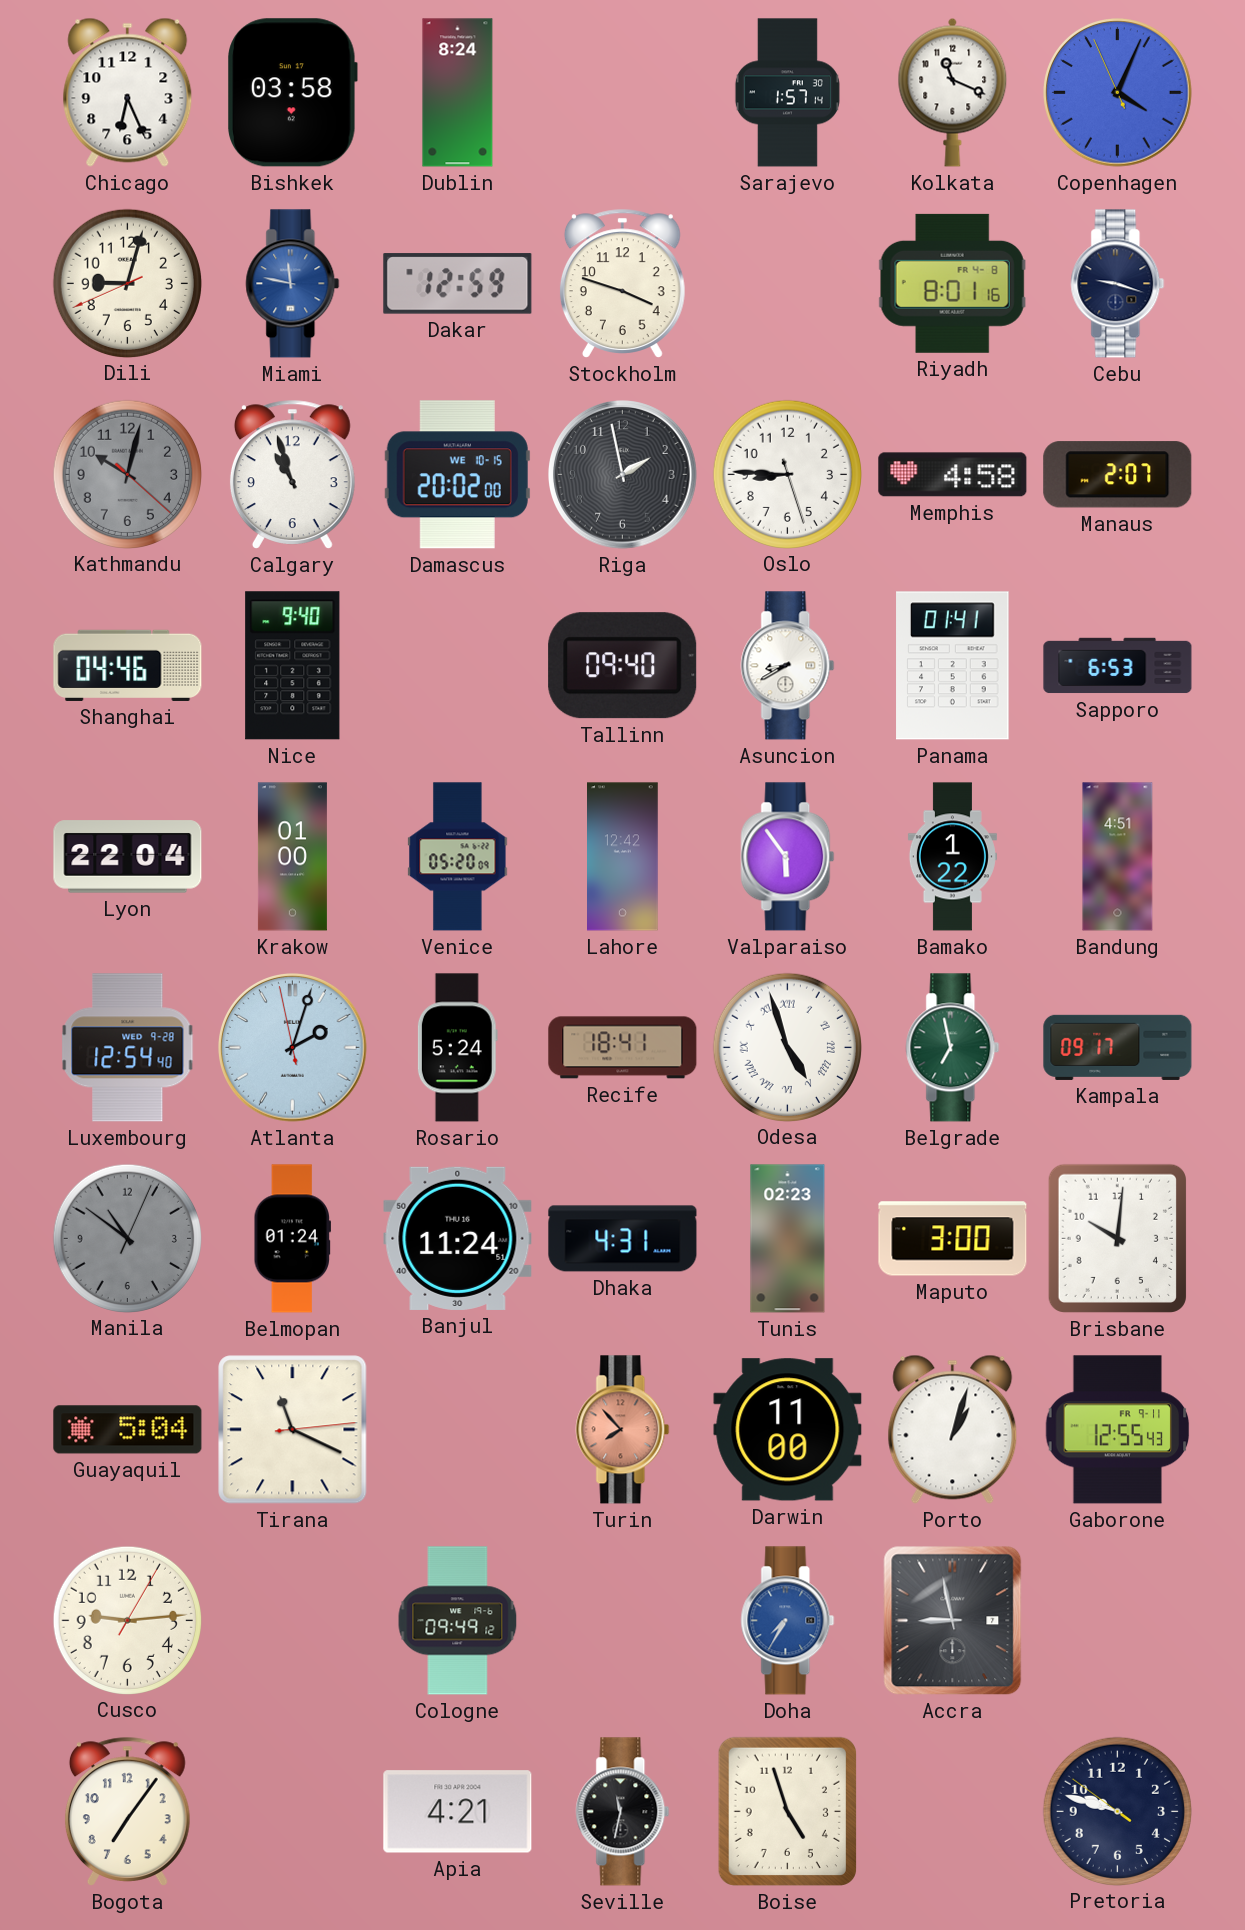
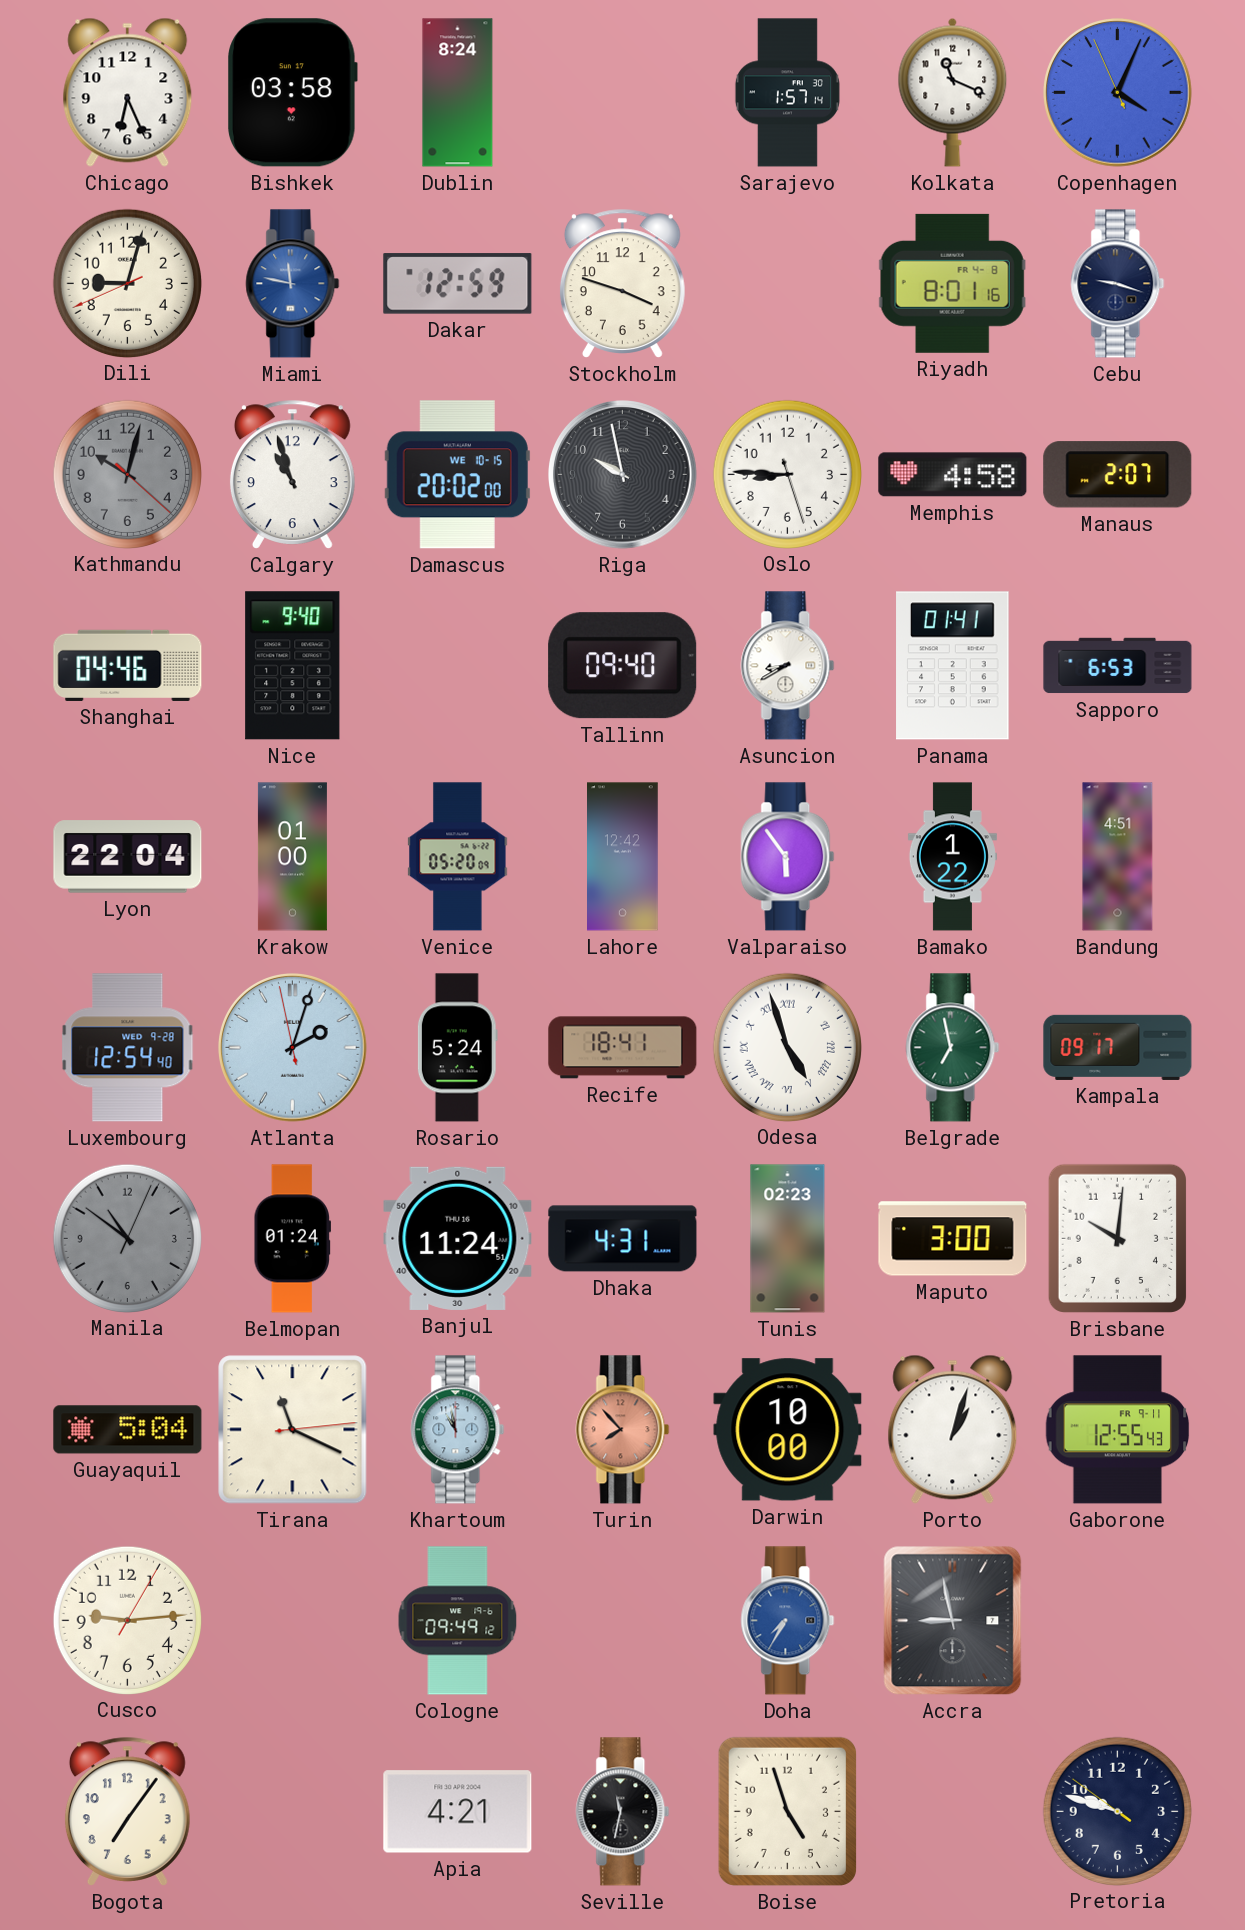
Riga: 1:58 -> 9:58 (623, 475)
Khartoum: none -> 10:58 (458, 1430)
Darwin: 11:00 -> 10:00 (788, 1430)
